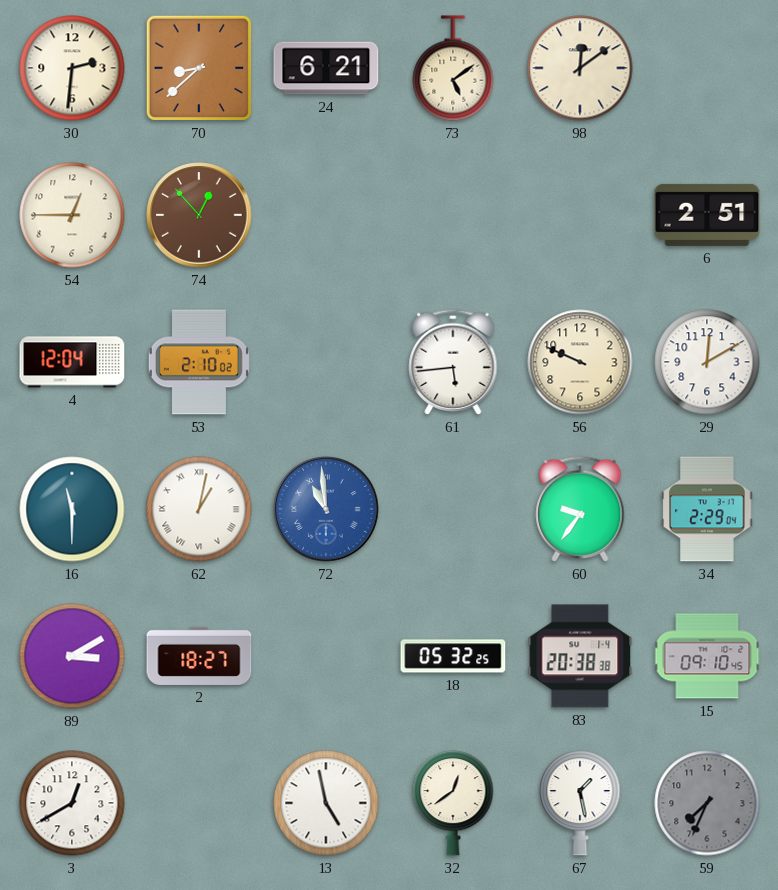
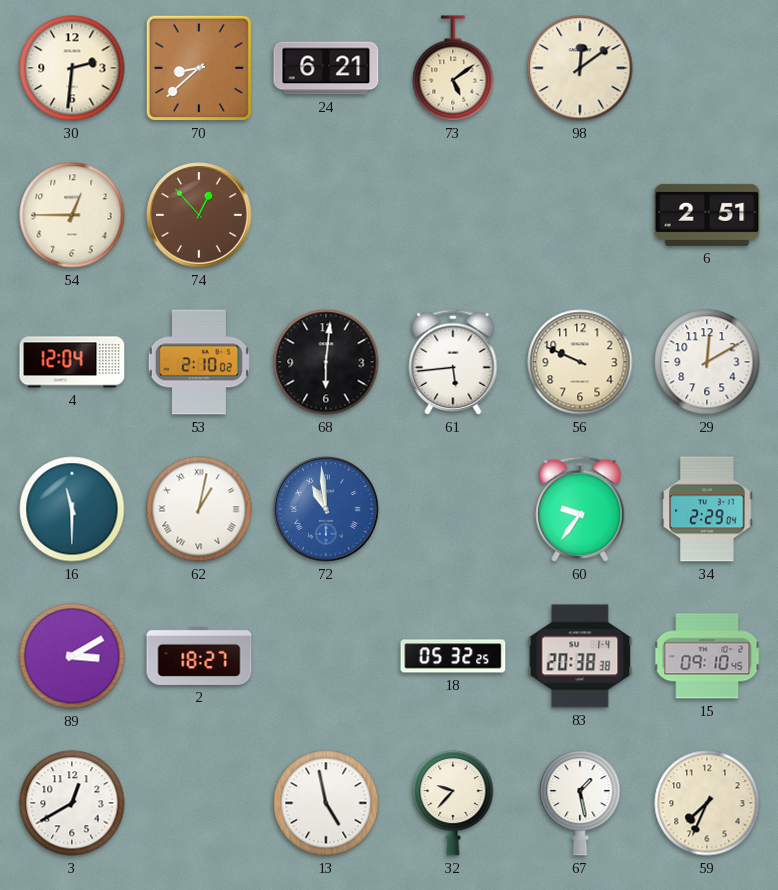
68: none -> 6:01 (326, 362)
32: 12:39 -> 9:37 (453, 804)
59 dial: grey -> cream (707, 803)
